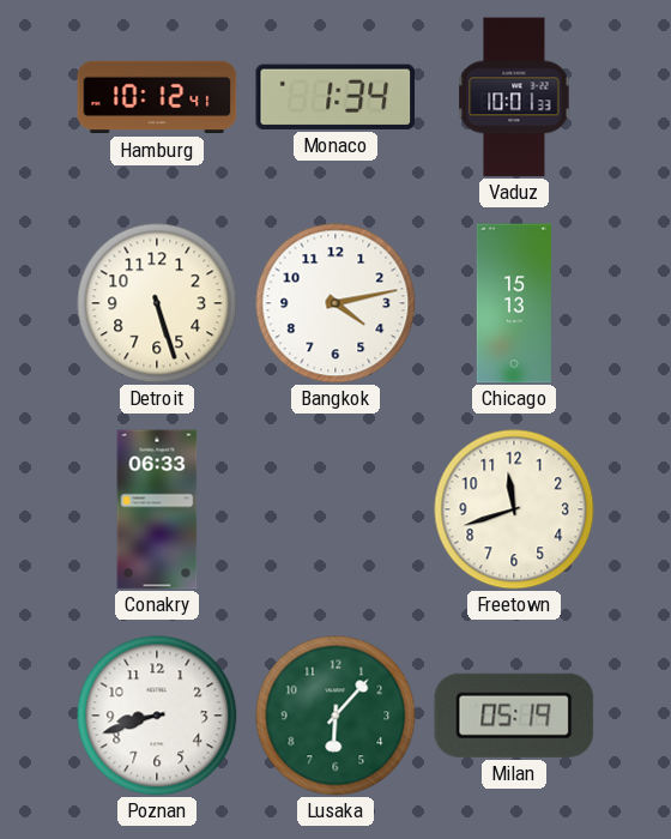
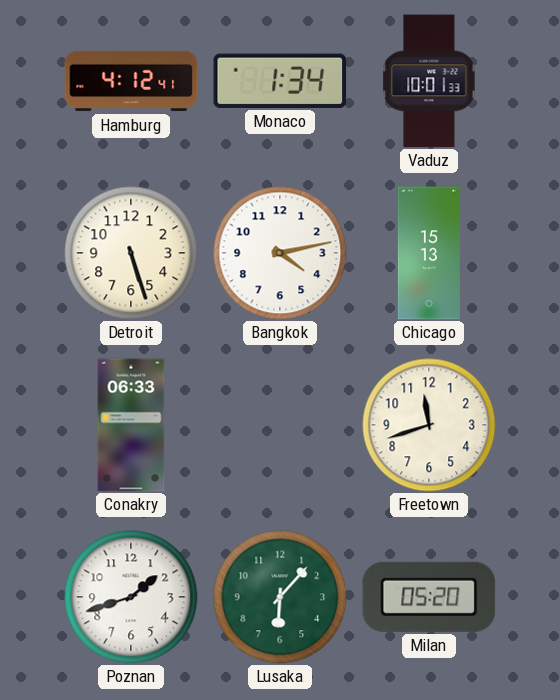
Hamburg: 10:12 -> 4:12 (131, 81)
Poznan: 8:42 -> 1:42 (131, 597)
Milan: 05:19 -> 05:20 (429, 597)
